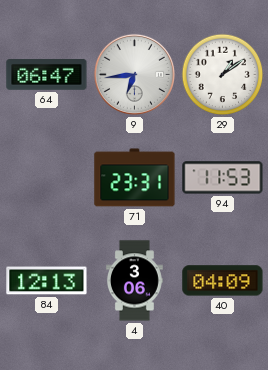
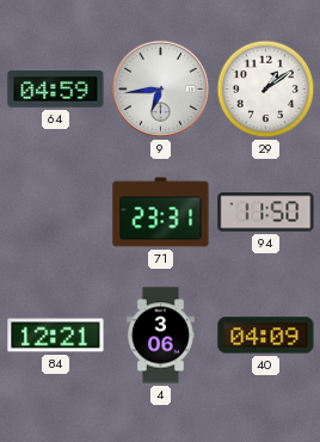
64: 06:47 -> 04:59 (56, 90)
94: 11:53 -> 11:50 (266, 213)
84: 12:13 -> 12:21 (56, 336)
